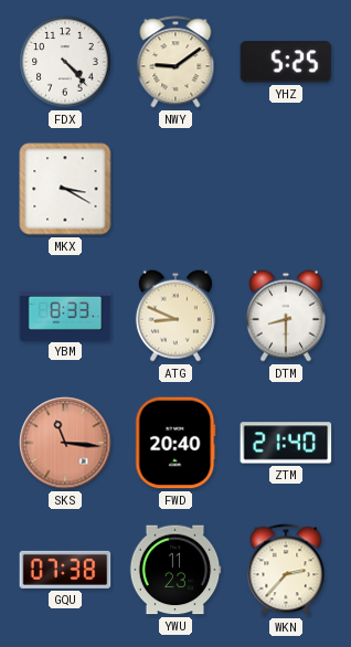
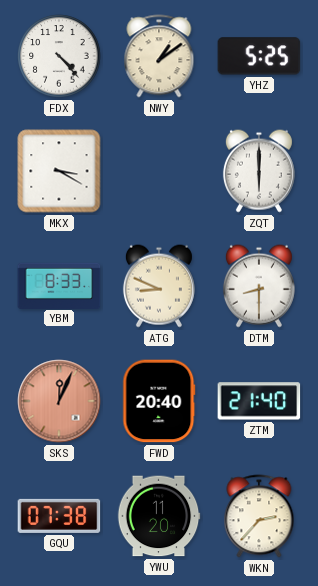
NWY: 9:09 -> 1:09 (159, 56)
ZQT: none -> 6:00 (259, 171)
SKS: 11:16 -> 12:04 (59, 401)
YWU: 11:23 -> 11:20 (159, 516)
